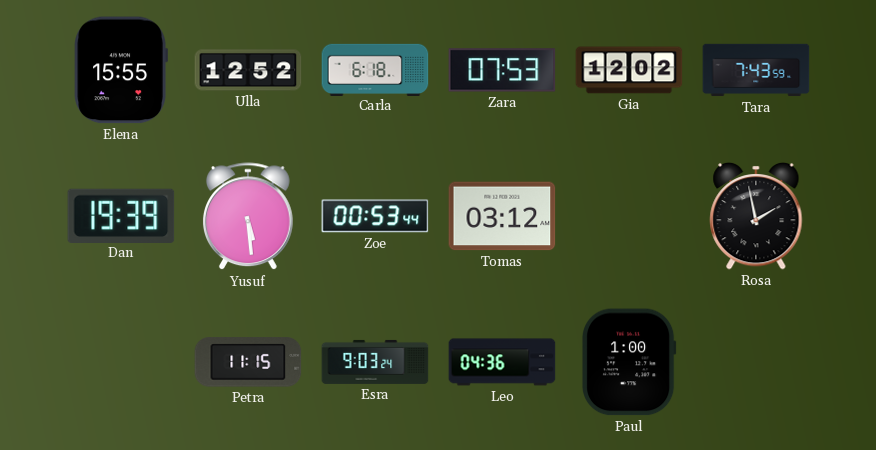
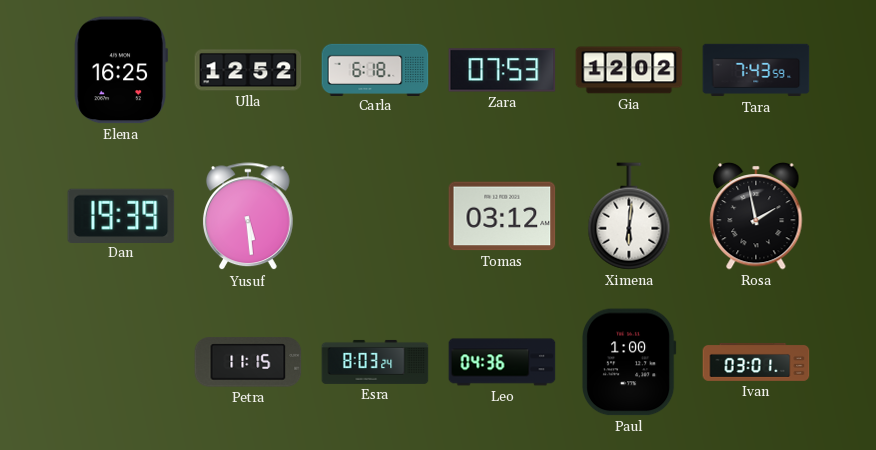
Elena: 15:55 -> 16:25 (121, 70)
Zoe: 00:53 -> none (375, 216)
Ximena: none -> 6:01 (629, 216)
Esra: 9:03 -> 8:03 (375, 362)
Ivan: none -> 03:01 (756, 362)
